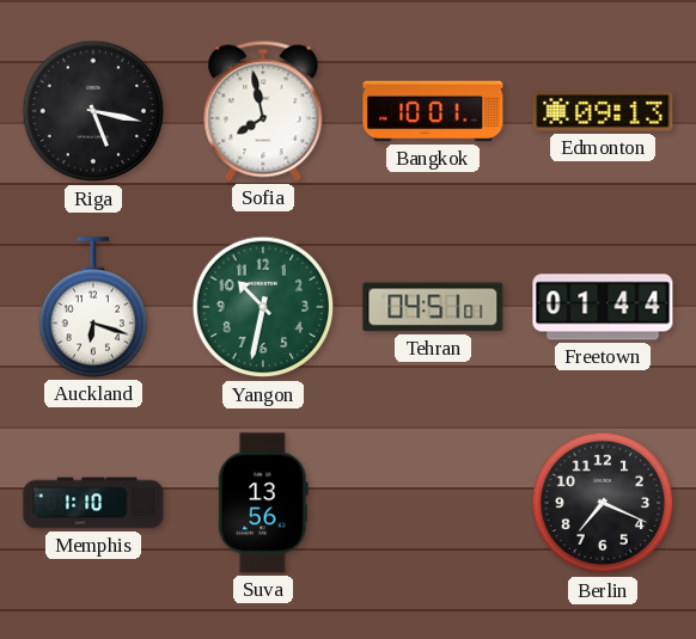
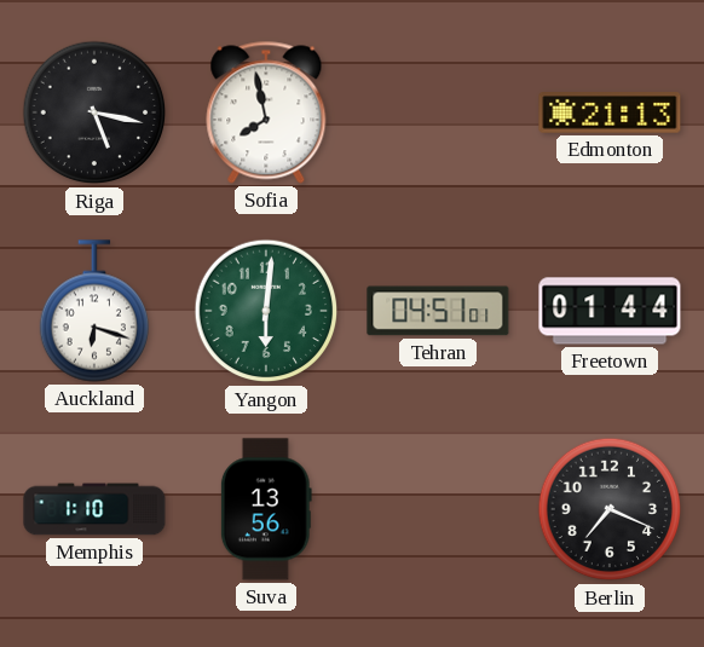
Bangkok: 10:01 -> none (433, 111)
Edmonton: 09:13 -> 21:13 (610, 112)
Yangon: 10:32 -> 6:01 (266, 311)
